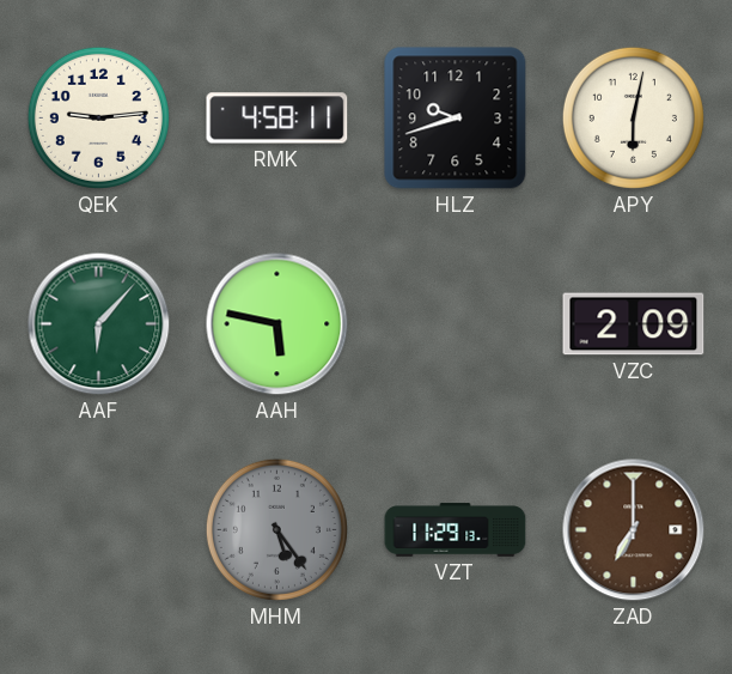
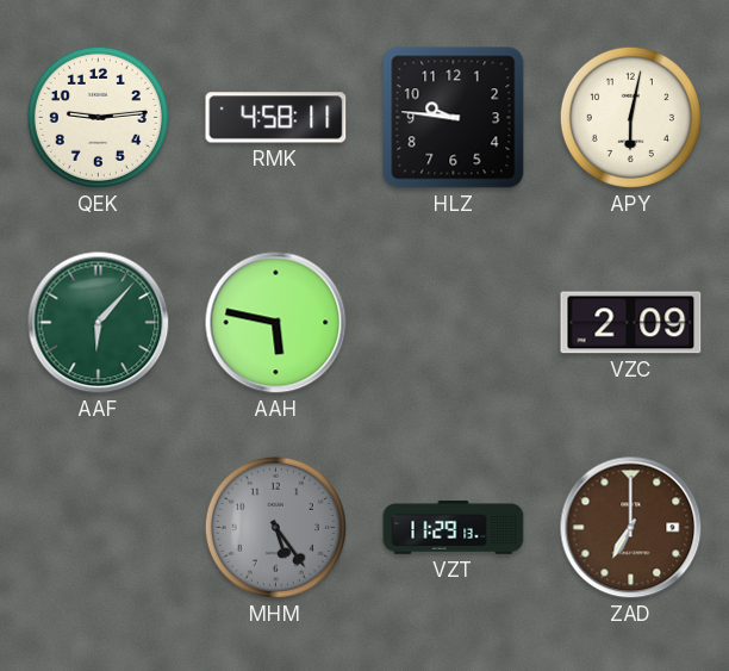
HLZ: 9:42 -> 9:46 (454, 118)
